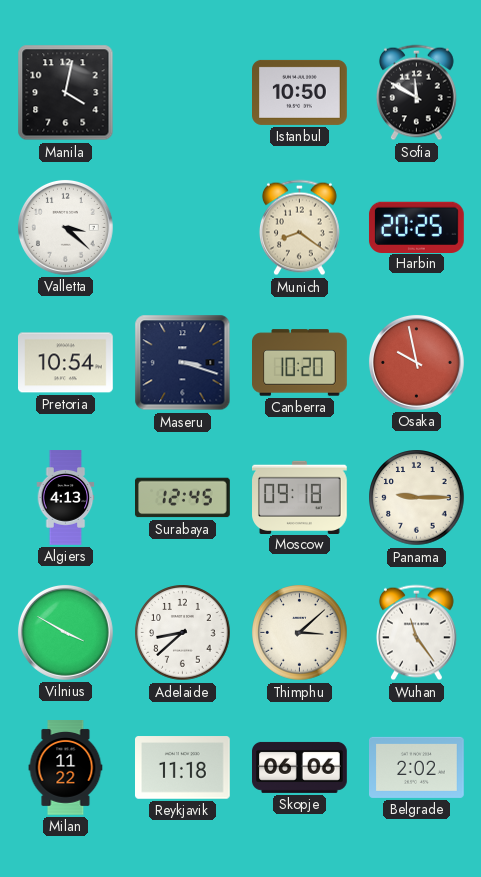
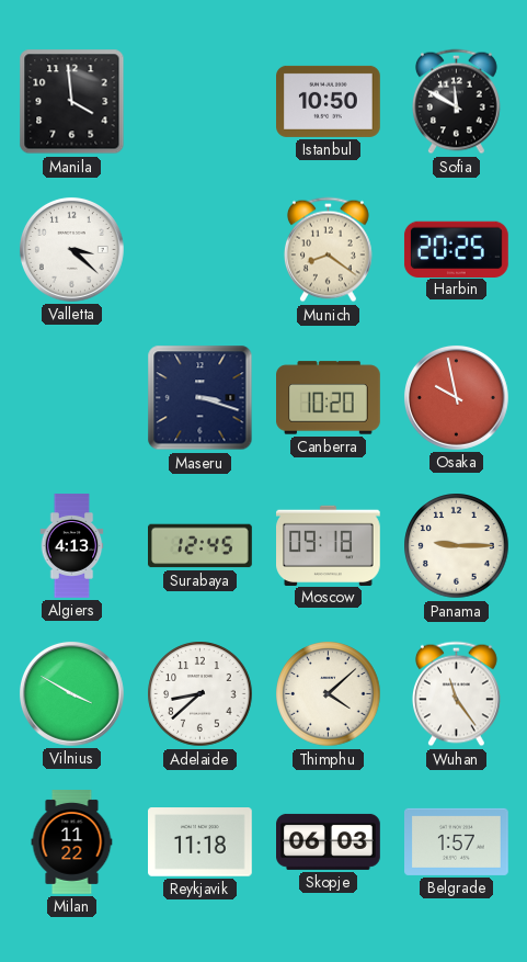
Manila: 4:02 -> 3:59 (72, 102)
Pretoria: 10:54 -> none (66, 363)
Thimphu: 3:08 -> 4:08 (329, 694)
Skopje: 06:06 -> 06:03 (329, 841)
Belgrade: 2:02 -> 1:57 (457, 841)
